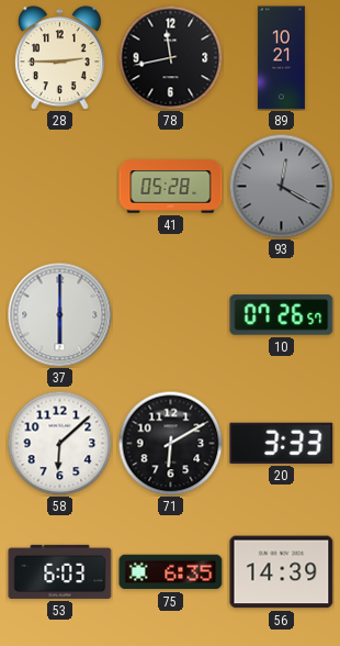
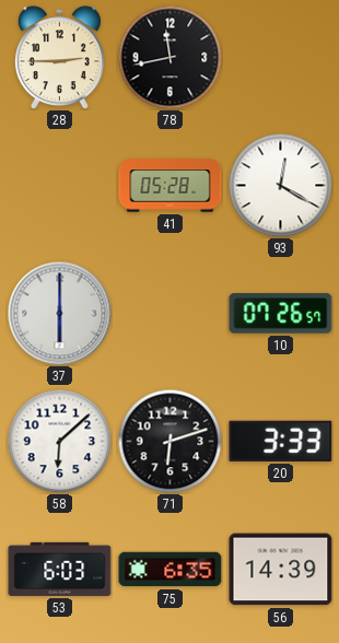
89: 10:21 -> none (281, 58)
93 dial: grey -> white (280, 185)
71: 6:10 -> 6:12 (169, 441)
